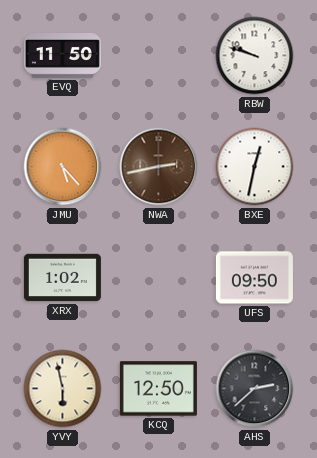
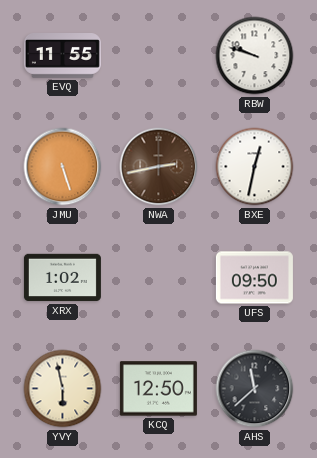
EVQ: 11:50 -> 11:55 (62, 56)
JMU: 5:23 -> 5:27 (63, 167)
AHS: 2:38 -> 11:38 (255, 389)
